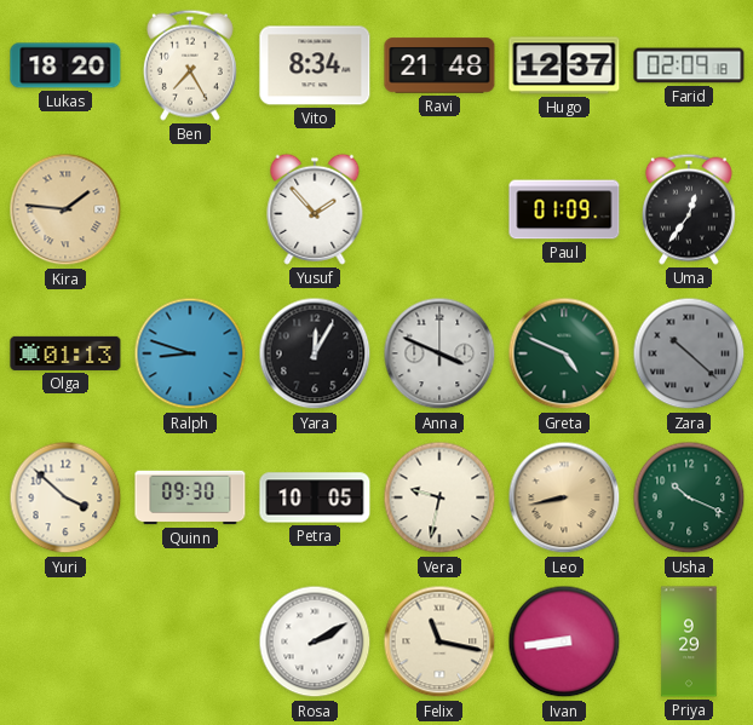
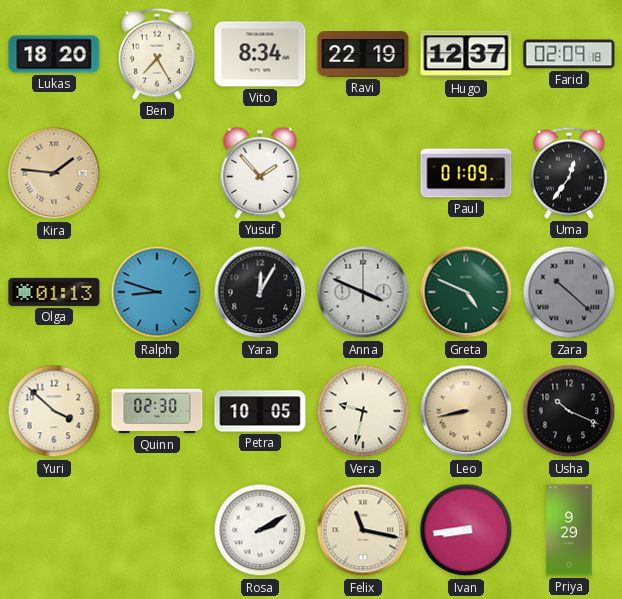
Ravi: 21:48 -> 22:19 (363, 54)
Quinn: 09:30 -> 02:30 (157, 411)
Usha dial: green -> black (569, 411)
